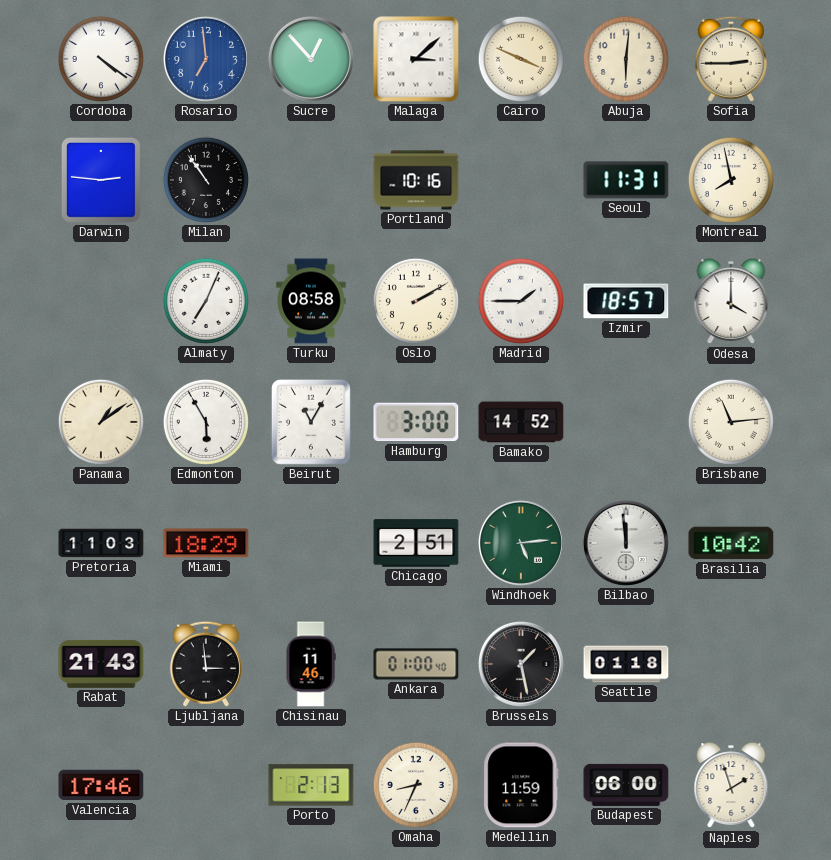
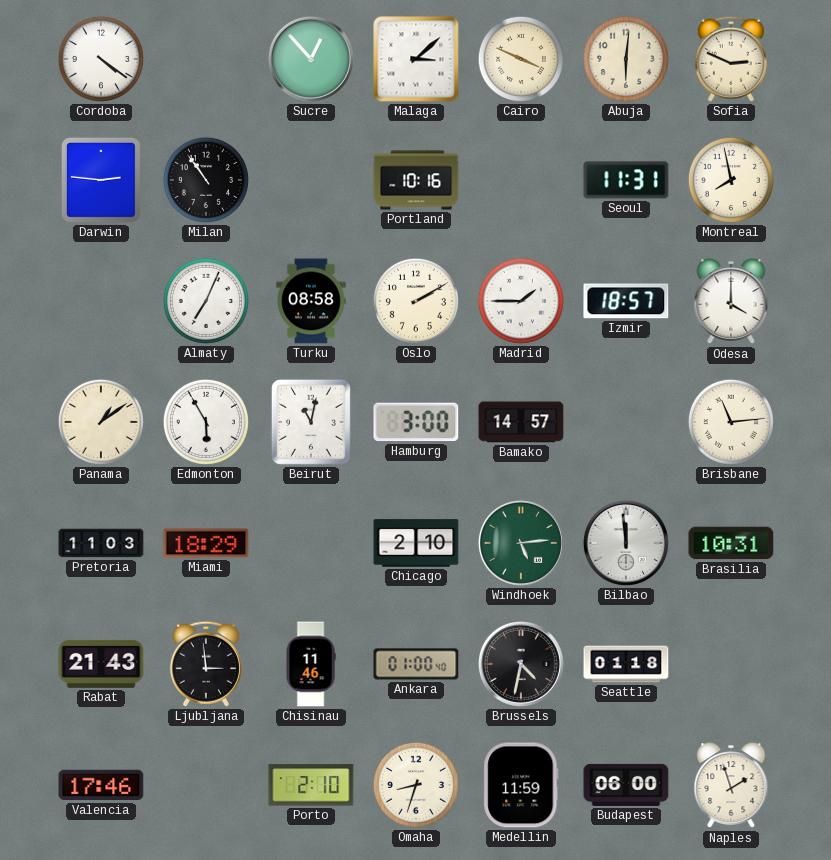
Rosario: 6:59 -> none (206, 59)
Sofia: 2:45 -> 2:49 (731, 59)
Beirut: 11:05 -> 11:02 (311, 422)
Bamako: 14:52 -> 14:57 (521, 422)
Chicago: 2:51 -> 2:10 (416, 543)
Brasilia: 10:42 -> 10:31 (731, 543)
Brussels: 1:28 -> 4:32 (521, 664)
Porto: 2:13 -> 2:10 (311, 785)
Omaha: 8:34 -> 8:33 (416, 785)
